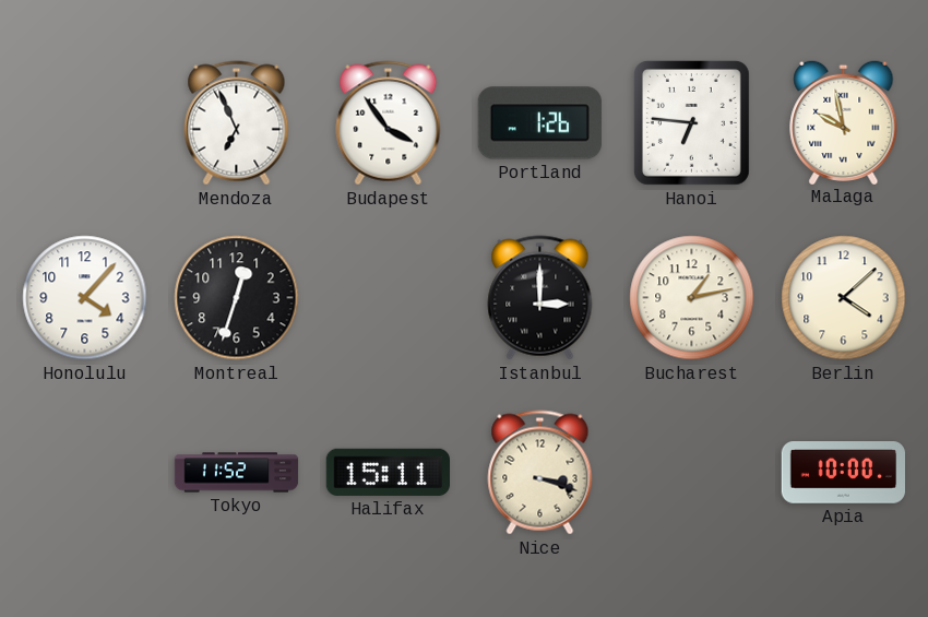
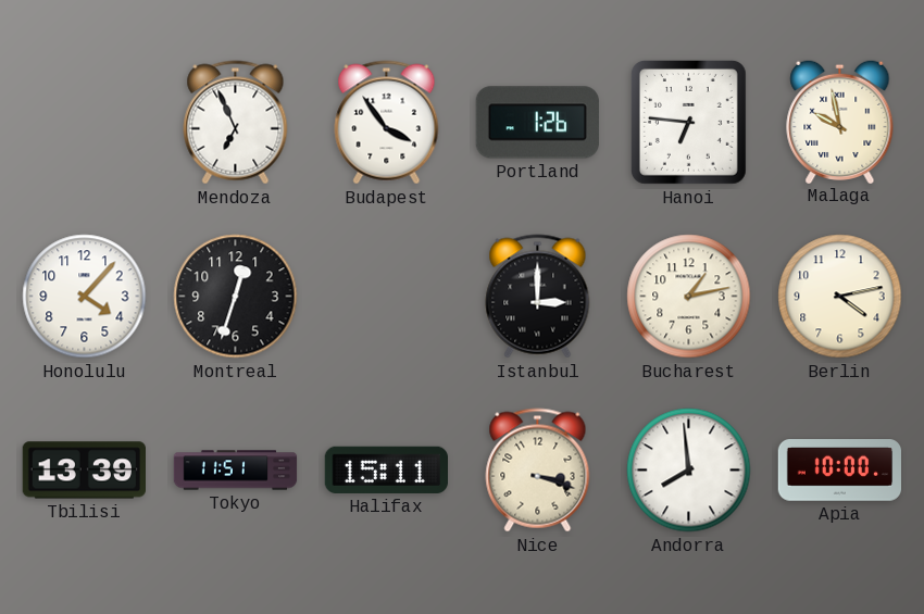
Berlin: 4:08 -> 4:13 (840, 297)
Tbilisi: none -> 13:39 (84, 471)
Tokyo: 11:52 -> 11:51 (236, 471)
Andorra: none -> 7:59 (689, 471)
